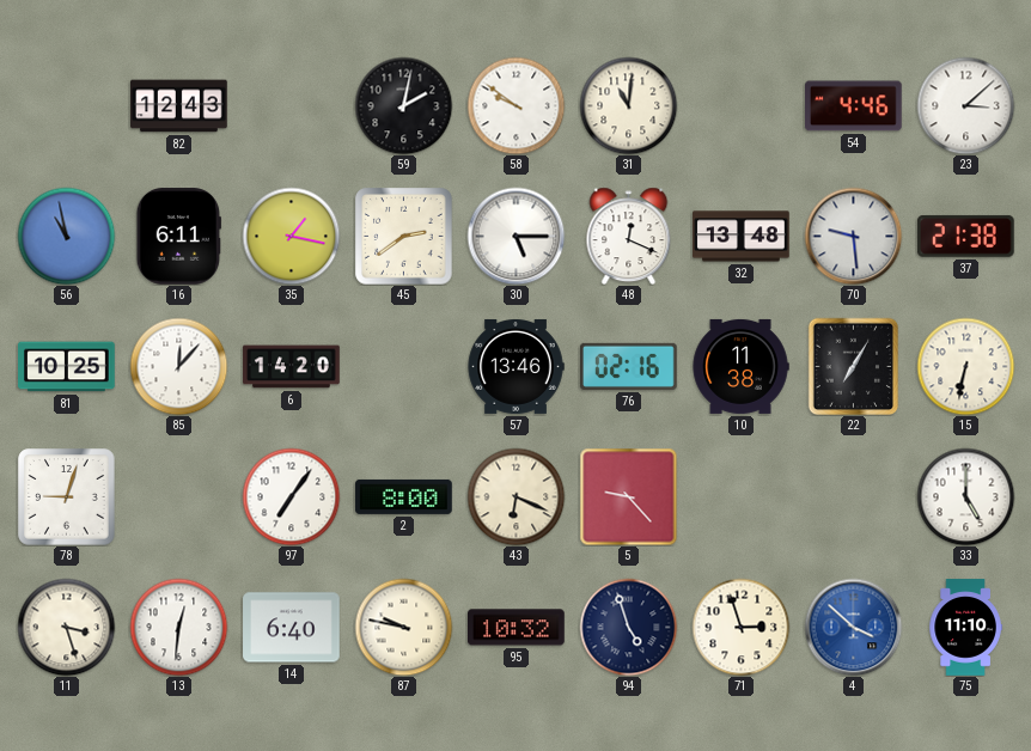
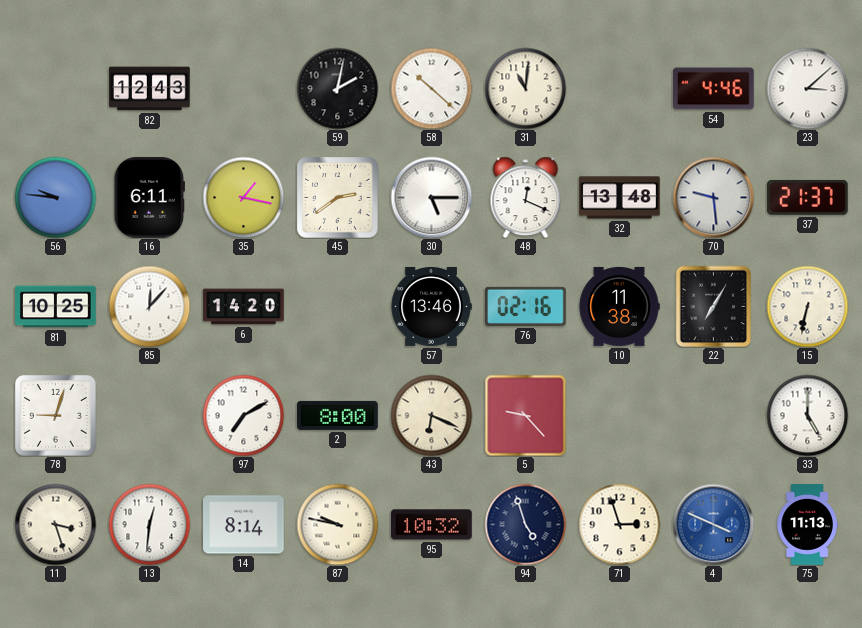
58: 9:51 -> 10:22 (431, 88)
56: 10:58 -> 9:46 (55, 197)
37: 21:38 -> 21:37 (807, 197)
97: 7:06 -> 7:10 (243, 415)
14: 6:40 -> 8:14 (244, 525)
4: 3:52 -> 3:49 (713, 524)
75: 11:10 -> 11:13 (807, 525)
